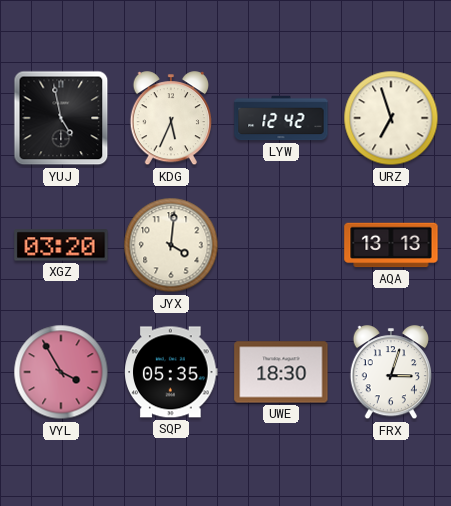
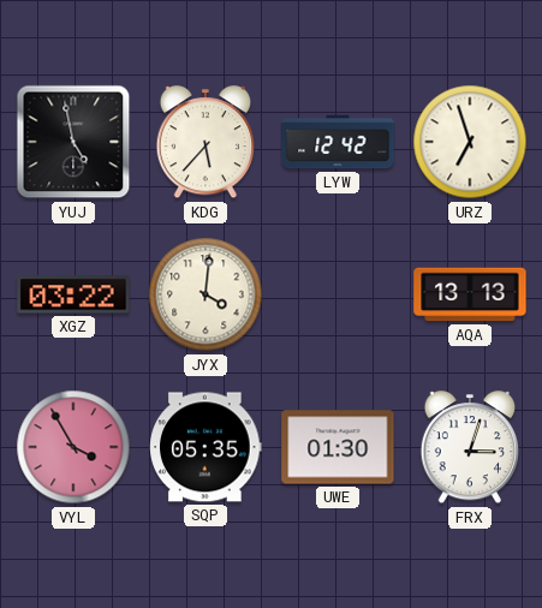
KDG: 5:34 -> 5:37 (204, 143)
XGZ: 03:20 -> 03:22 (73, 294)
UWE: 18:30 -> 01:30 (338, 447)
